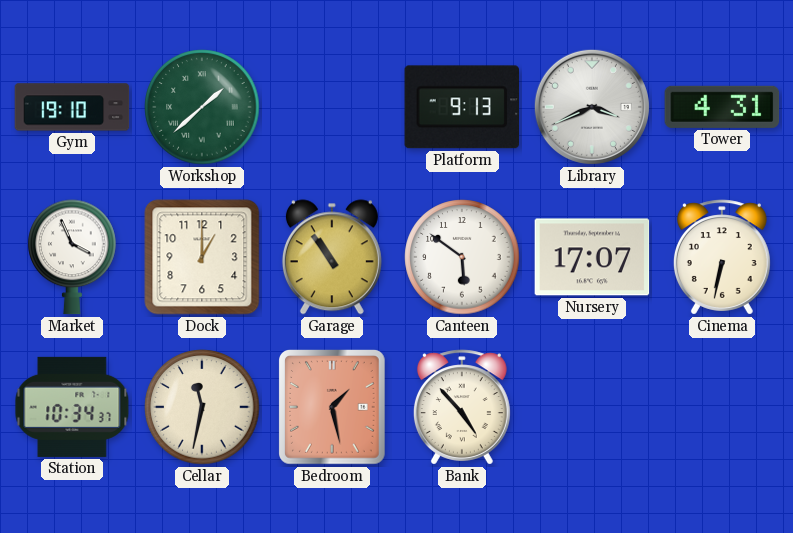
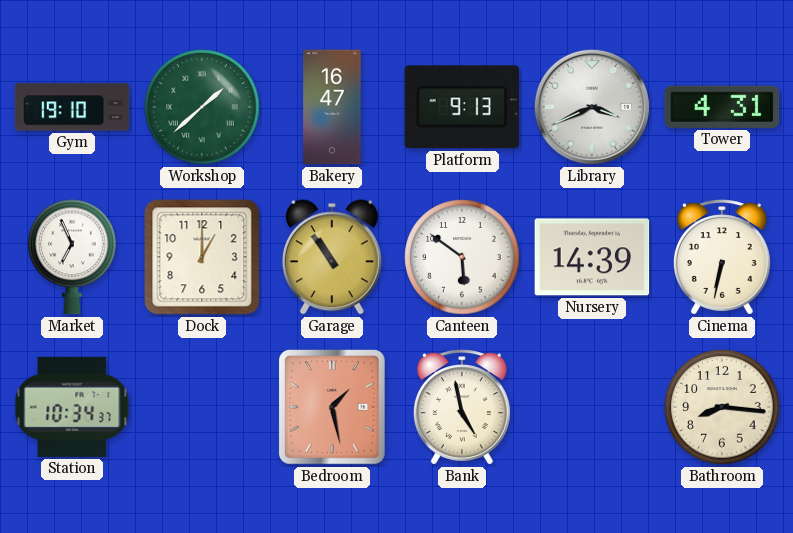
Bakery: none -> 16:47 (332, 107)
Market: 3:56 -> 6:56 (72, 257)
Nursery: 17:07 -> 14:39 (592, 257)
Cellar: 11:32 -> none (202, 407)
Bank: 4:53 -> 4:58 (462, 407)
Bathroom: none -> 8:16 (722, 407)
